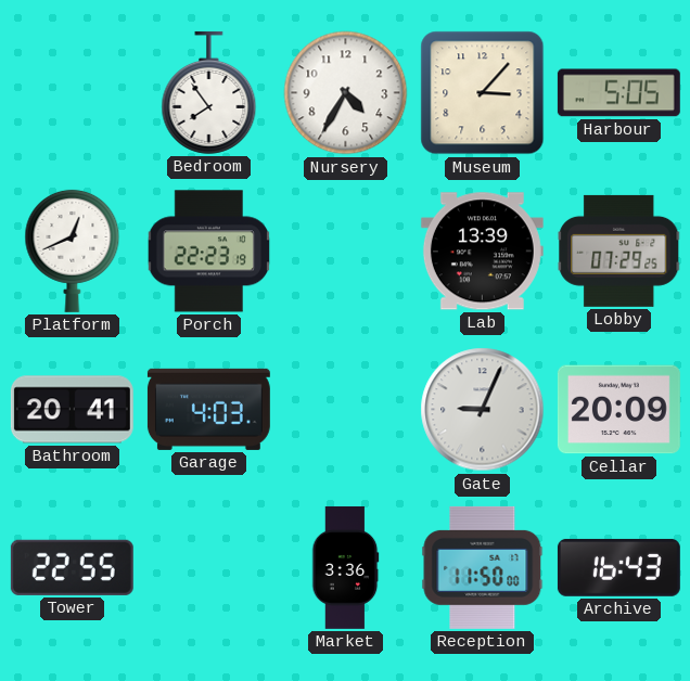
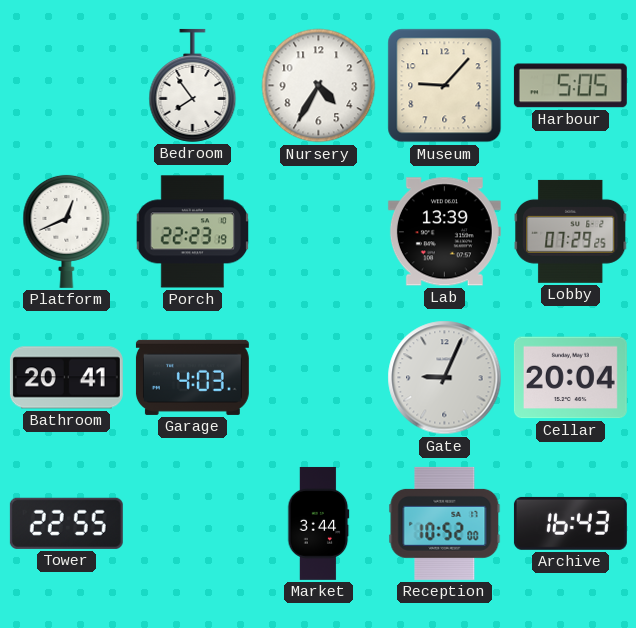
Museum: 3:07 -> 9:07 (445, 86)
Cellar: 20:09 -> 20:04 (570, 378)
Market: 3:36 -> 3:44 (319, 523)
Reception: 11:50 -> 10:52 (445, 523)
